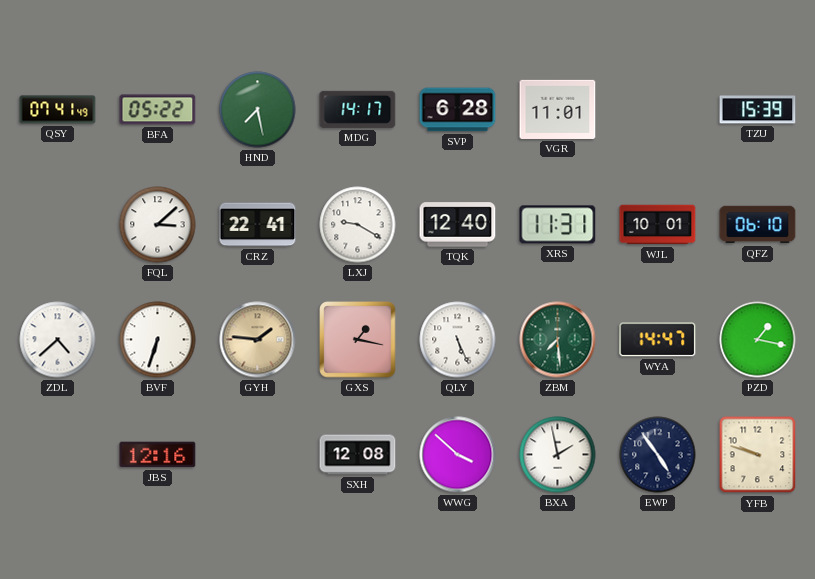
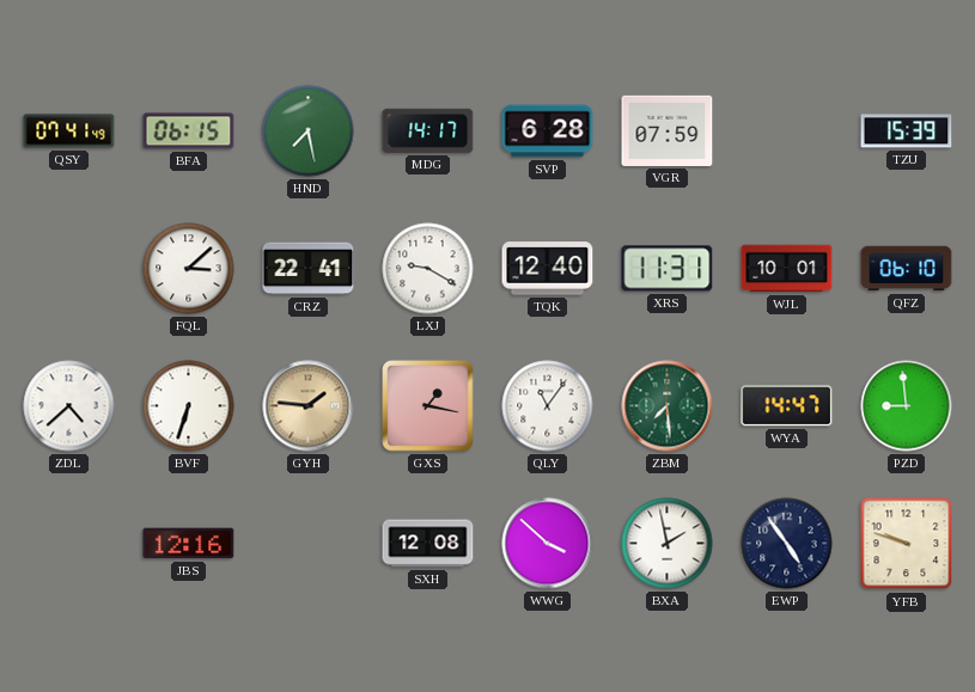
BFA: 05:22 -> 06:15 (189, 131)
VGR: 11:01 -> 07:59 (668, 130)
QLY: 5:26 -> 11:06 (548, 406)
PZD: 1:17 -> 8:59 (907, 406)
